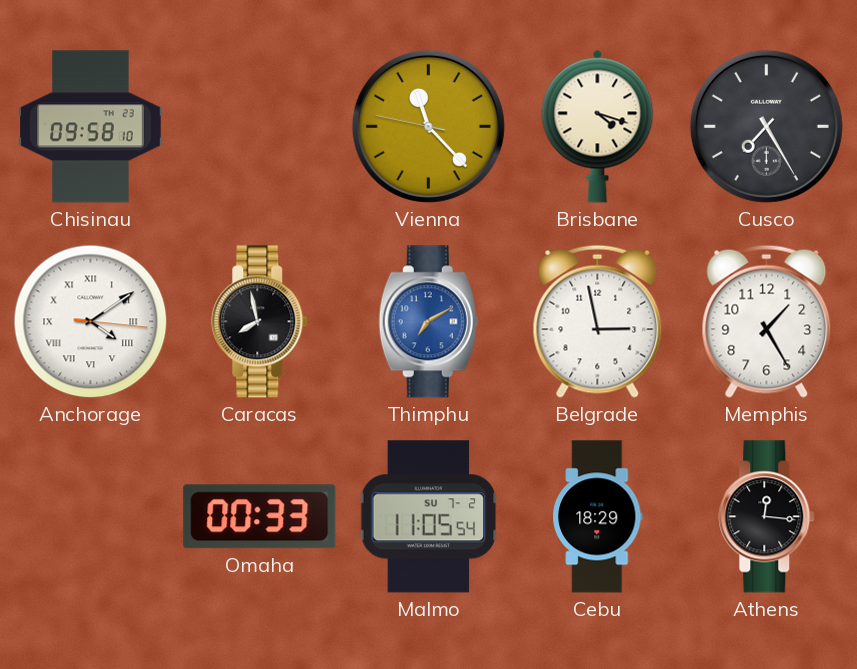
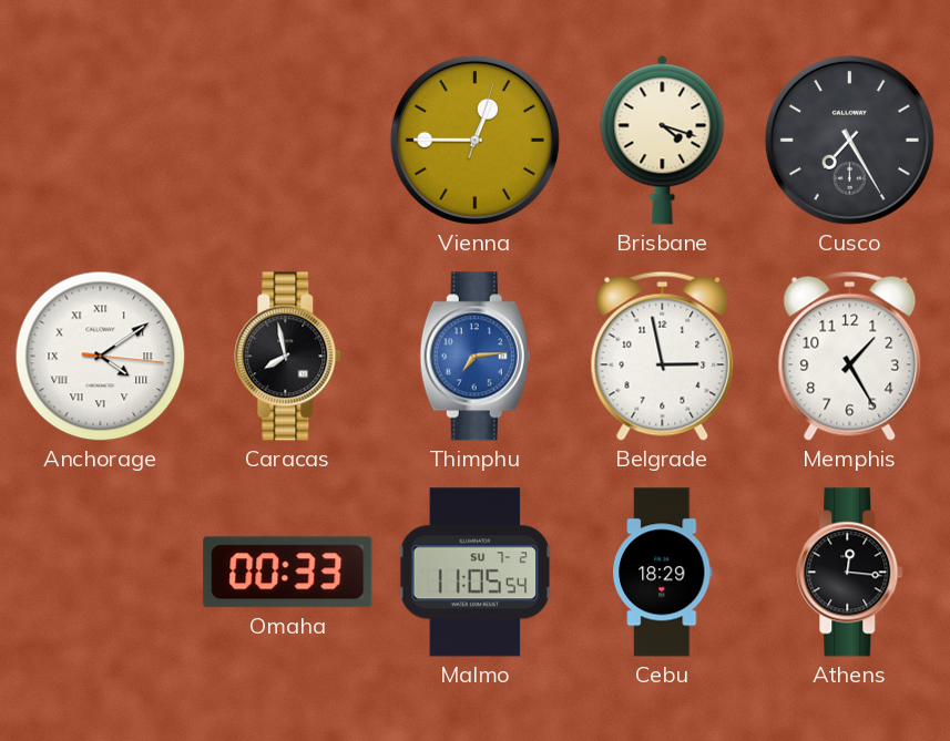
Chisinau: 09:58 -> none (91, 127)
Vienna: 11:22 -> 12:45 (474, 140)
Thimphu: 7:10 -> 7:14 (474, 357)
